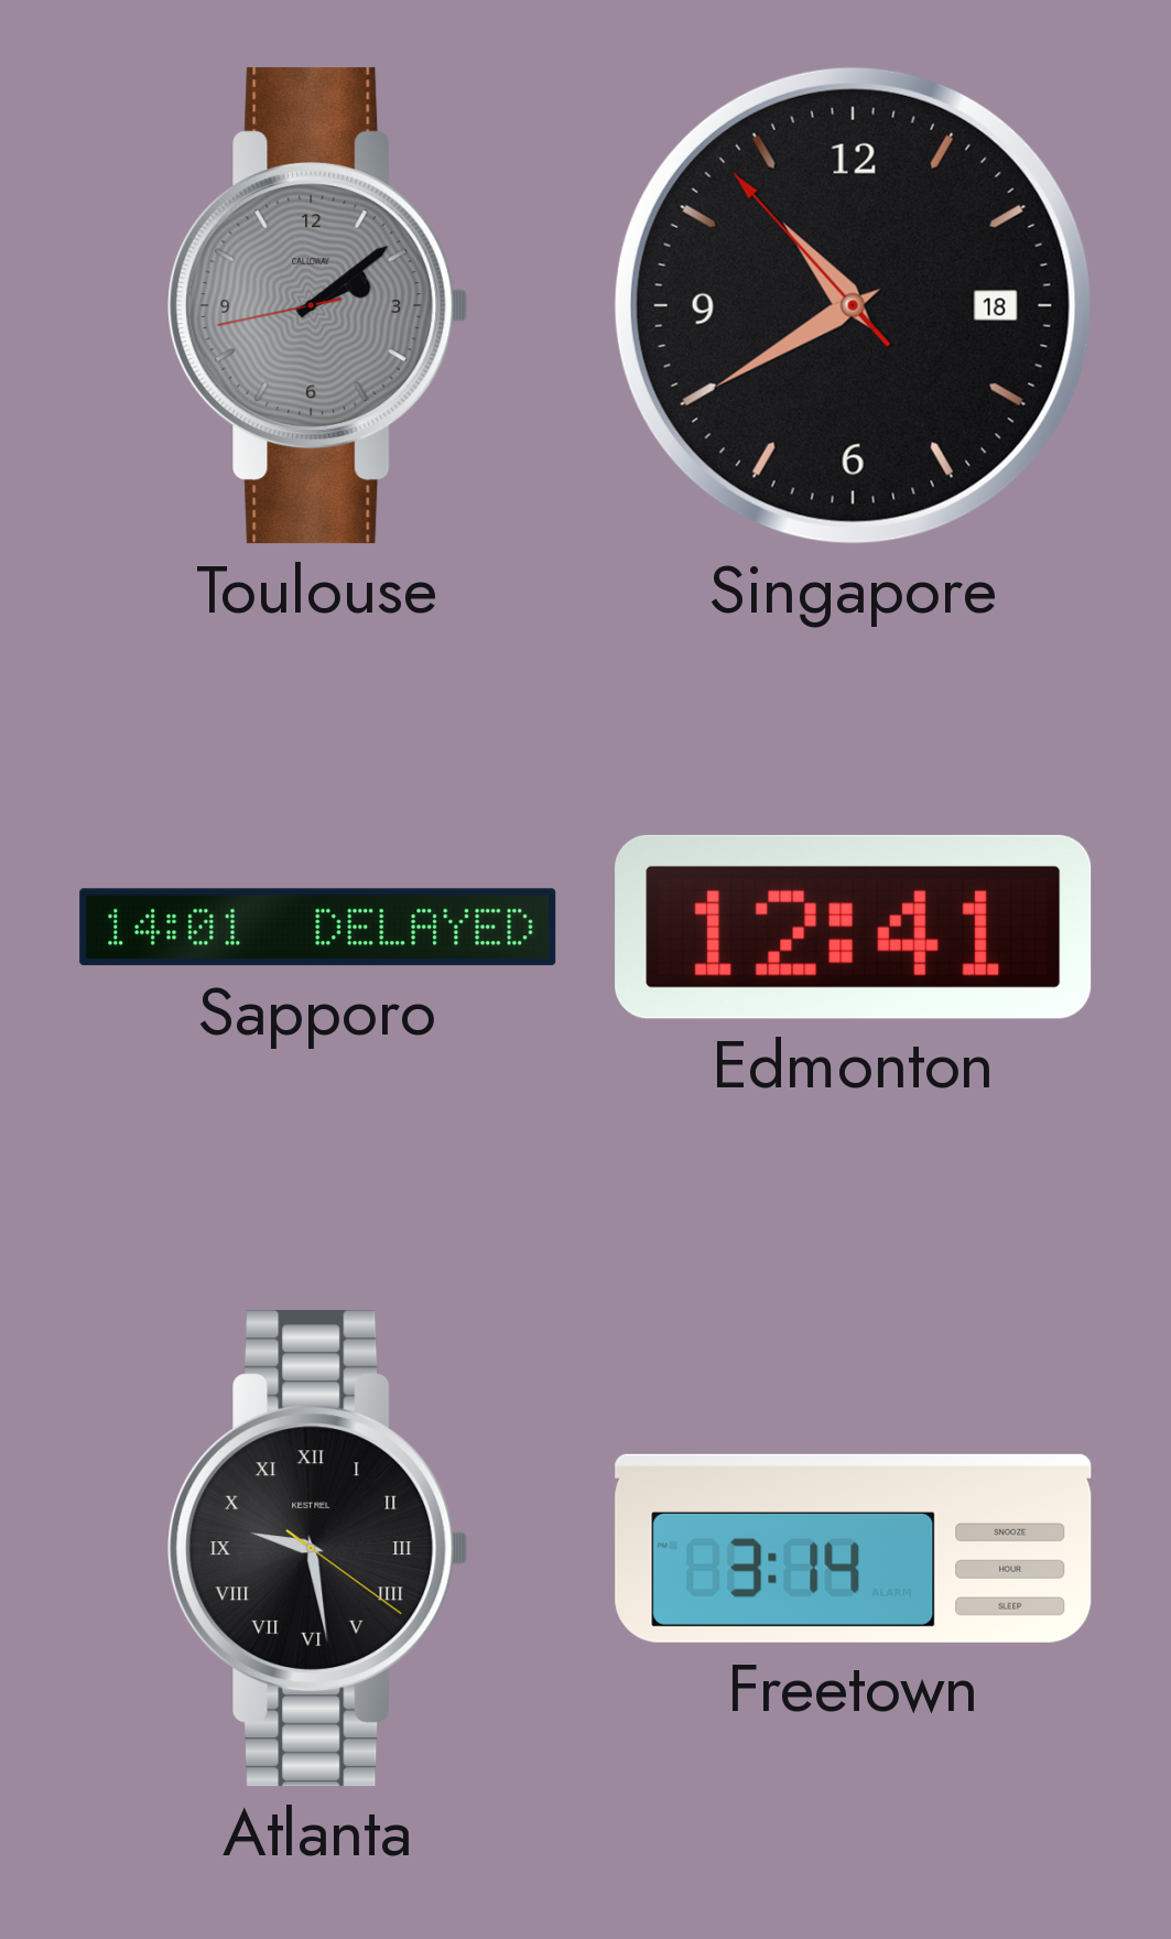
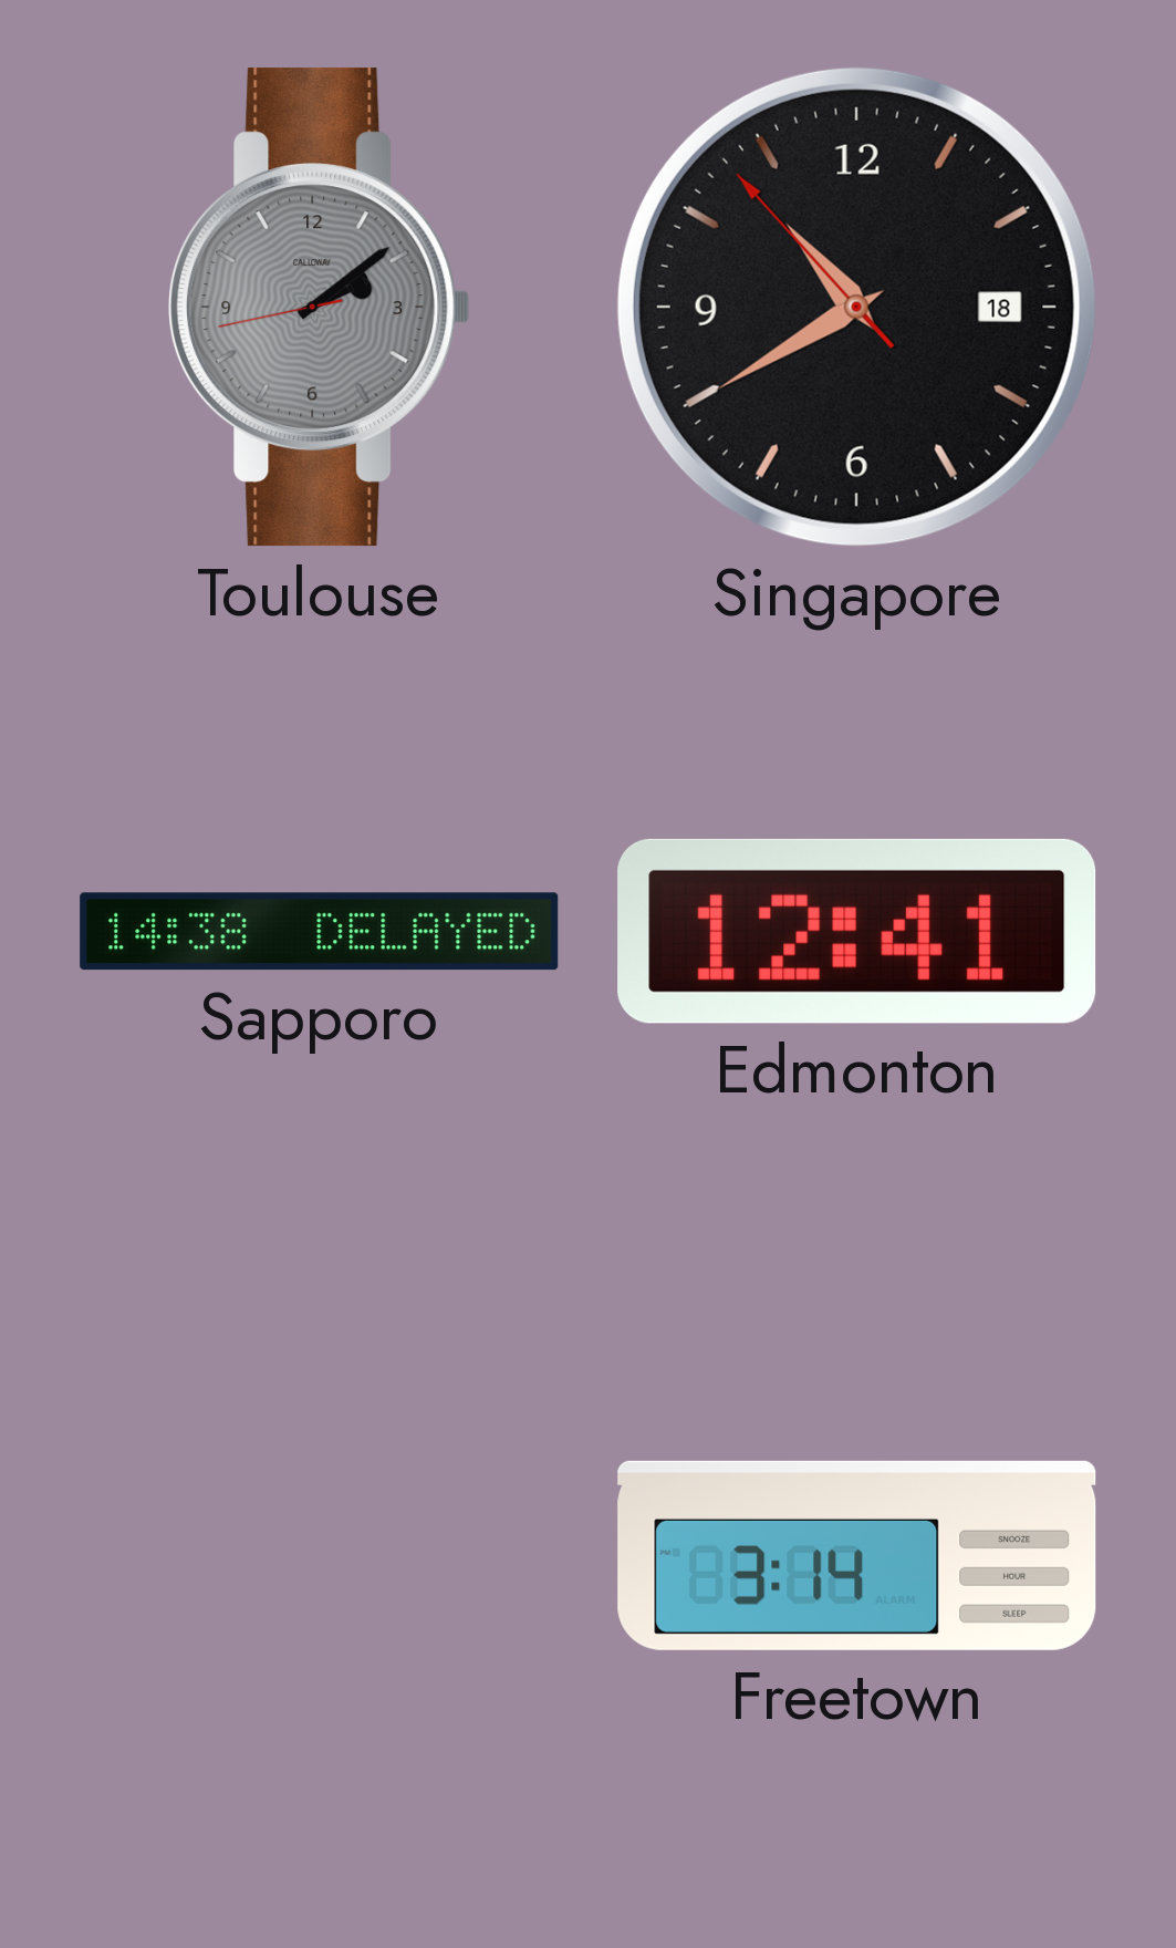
Sapporo: 14:01 -> 14:38 (320, 932)
Atlanta: 9:28 -> none (318, 1549)
